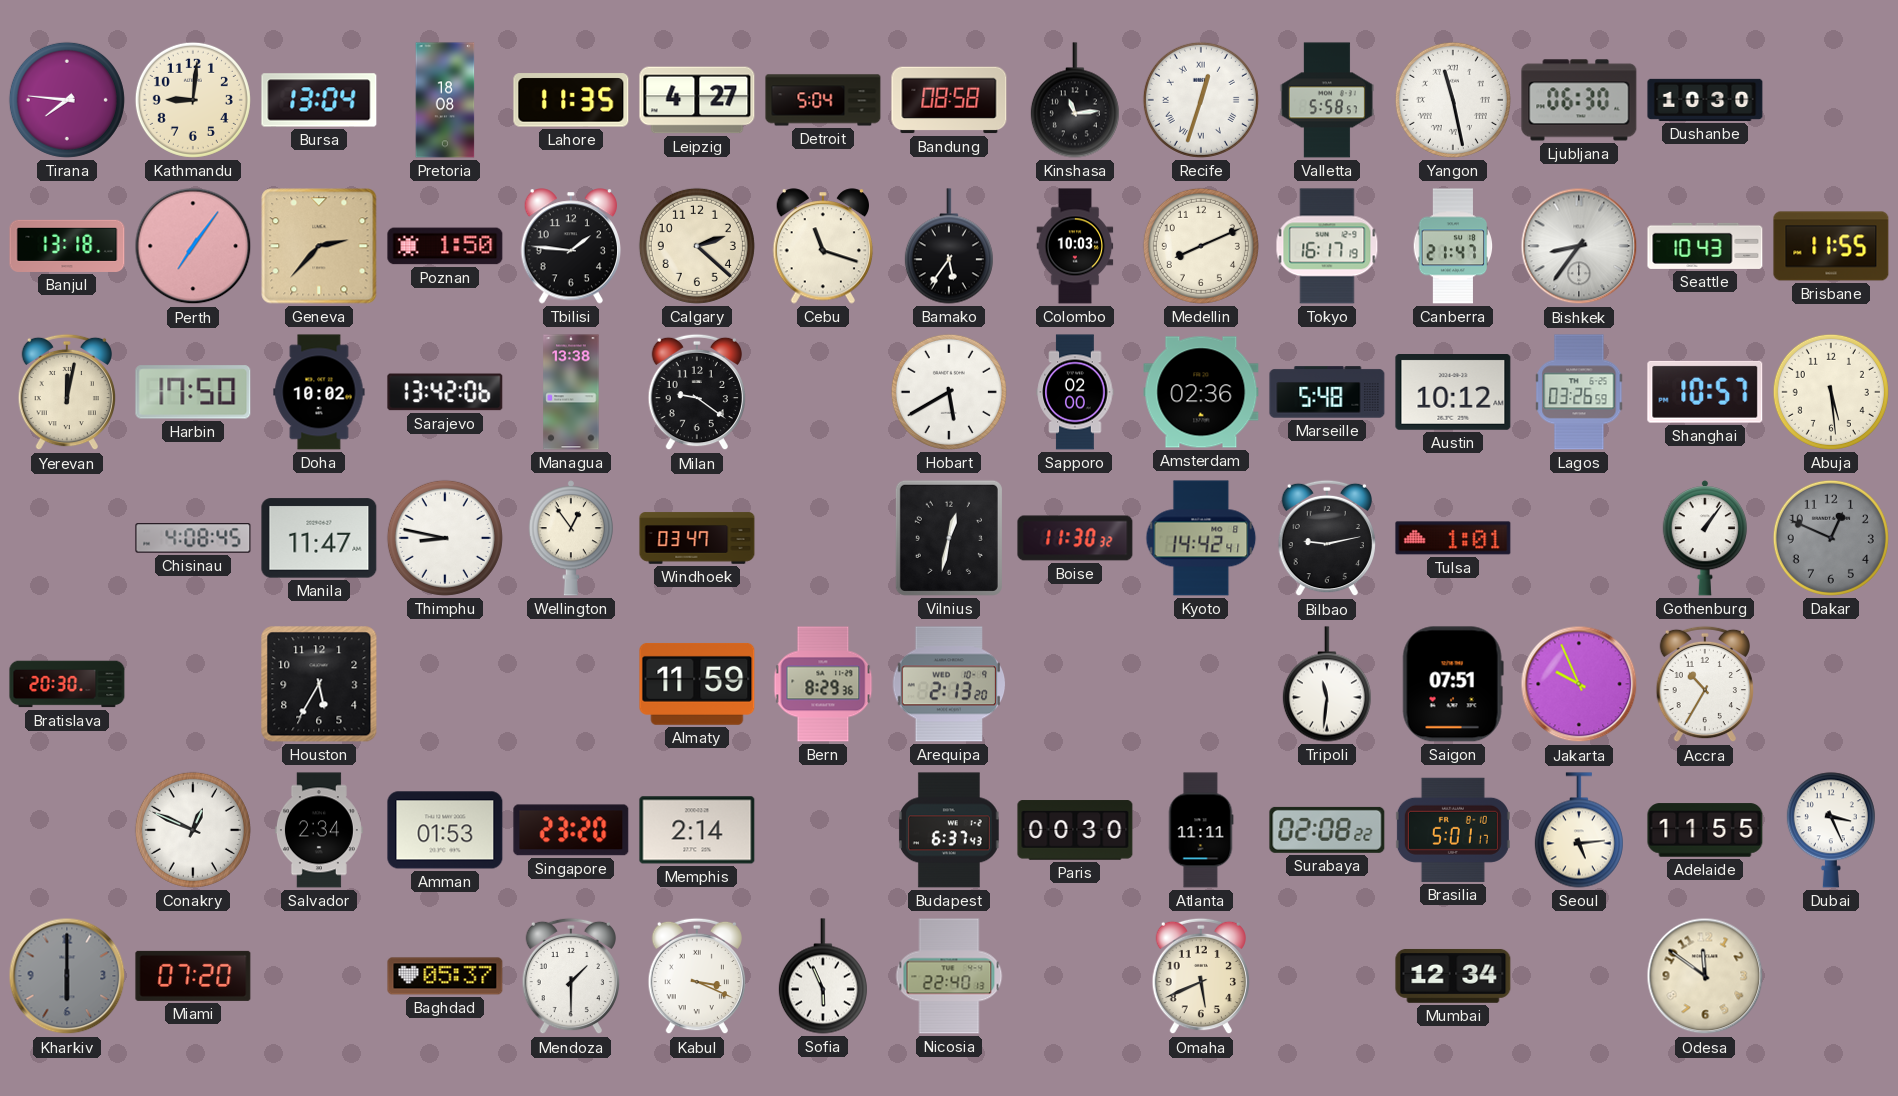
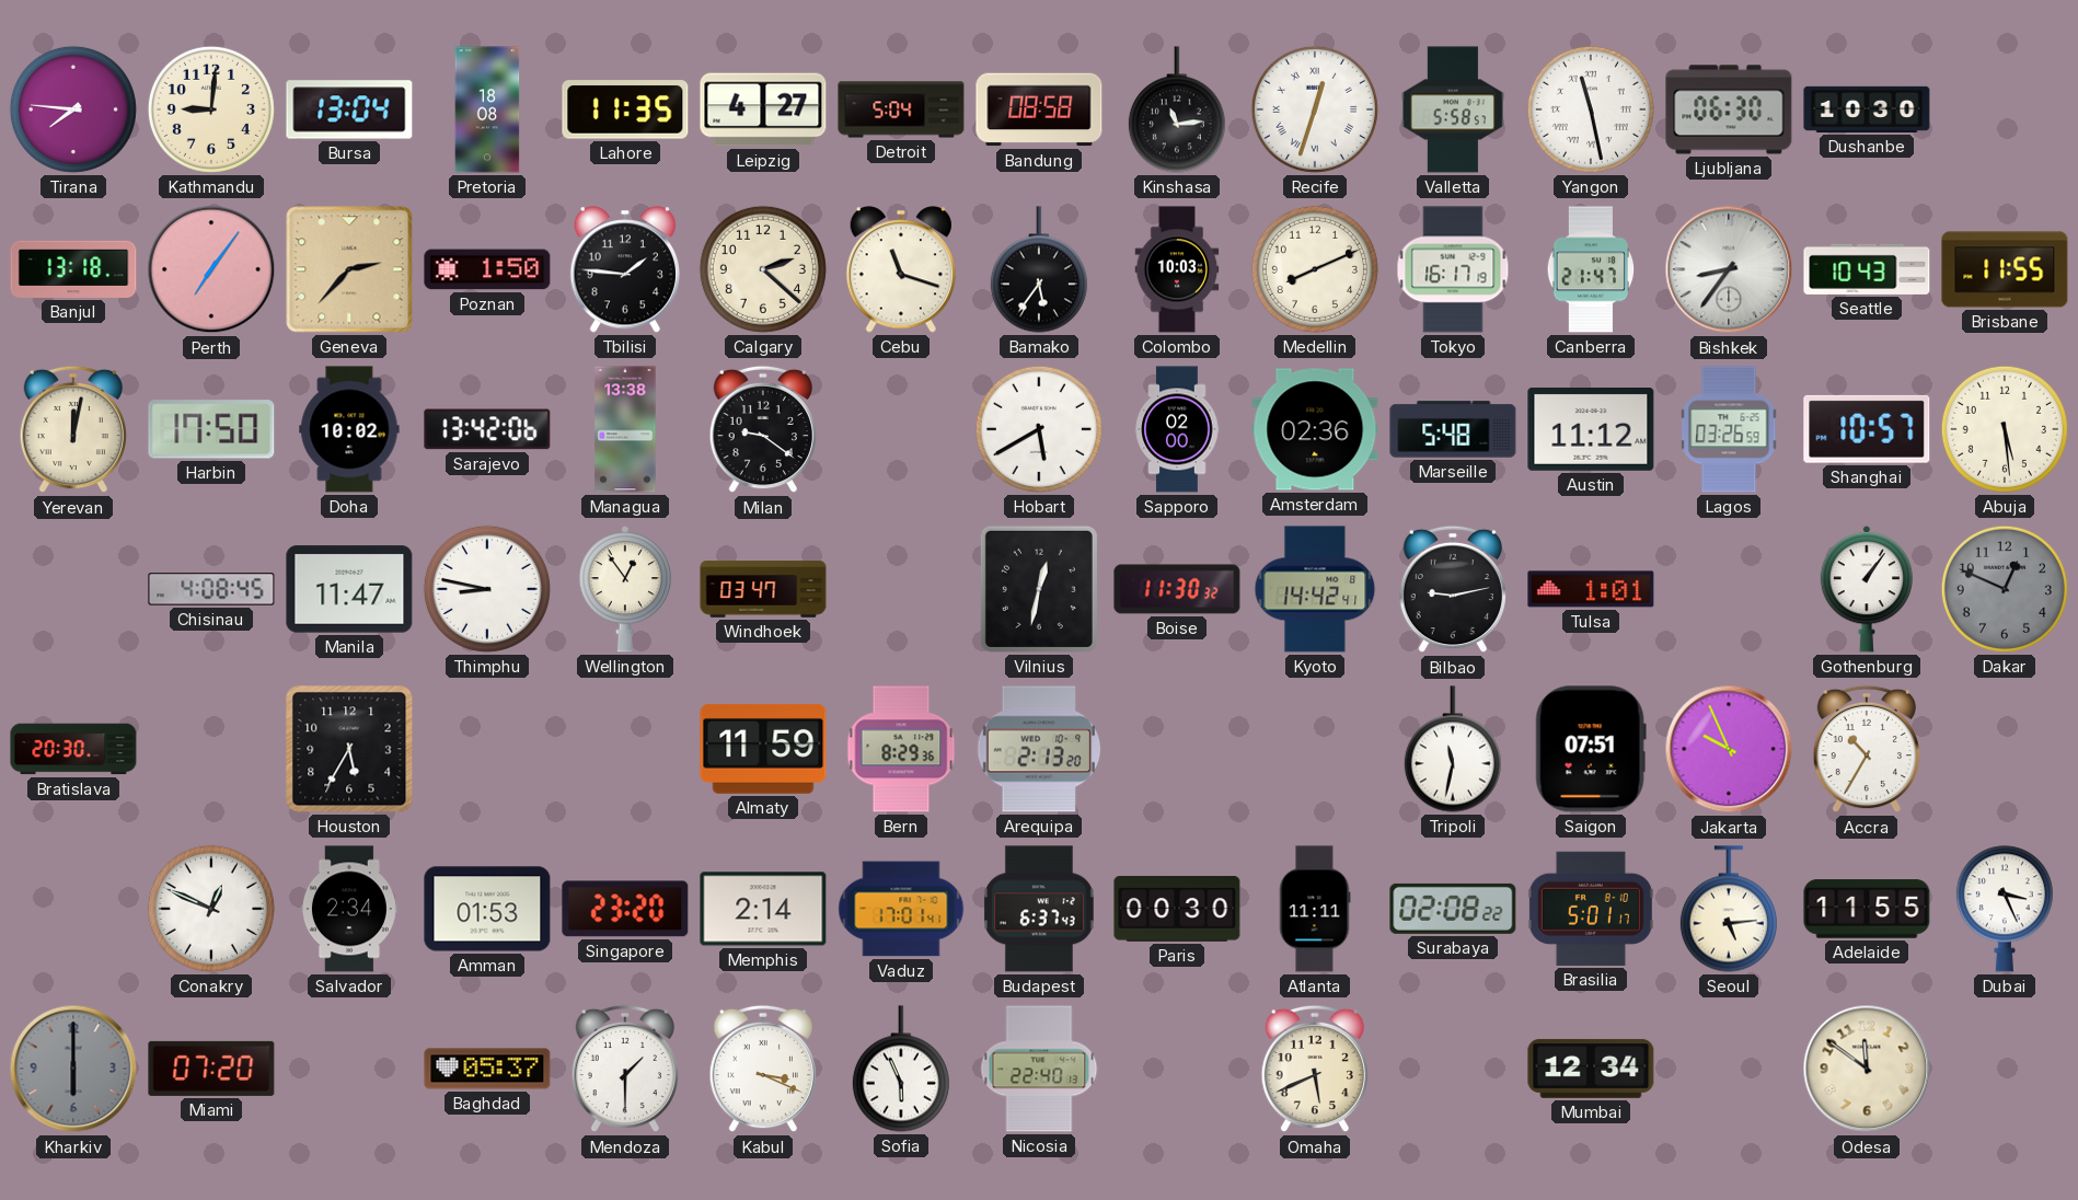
Austin: 10:12 -> 11:12 (1591, 430)
Tripoli: 11:31 -> 11:32 (1453, 749)
Vaduz: none -> 17:01 (901, 909)
